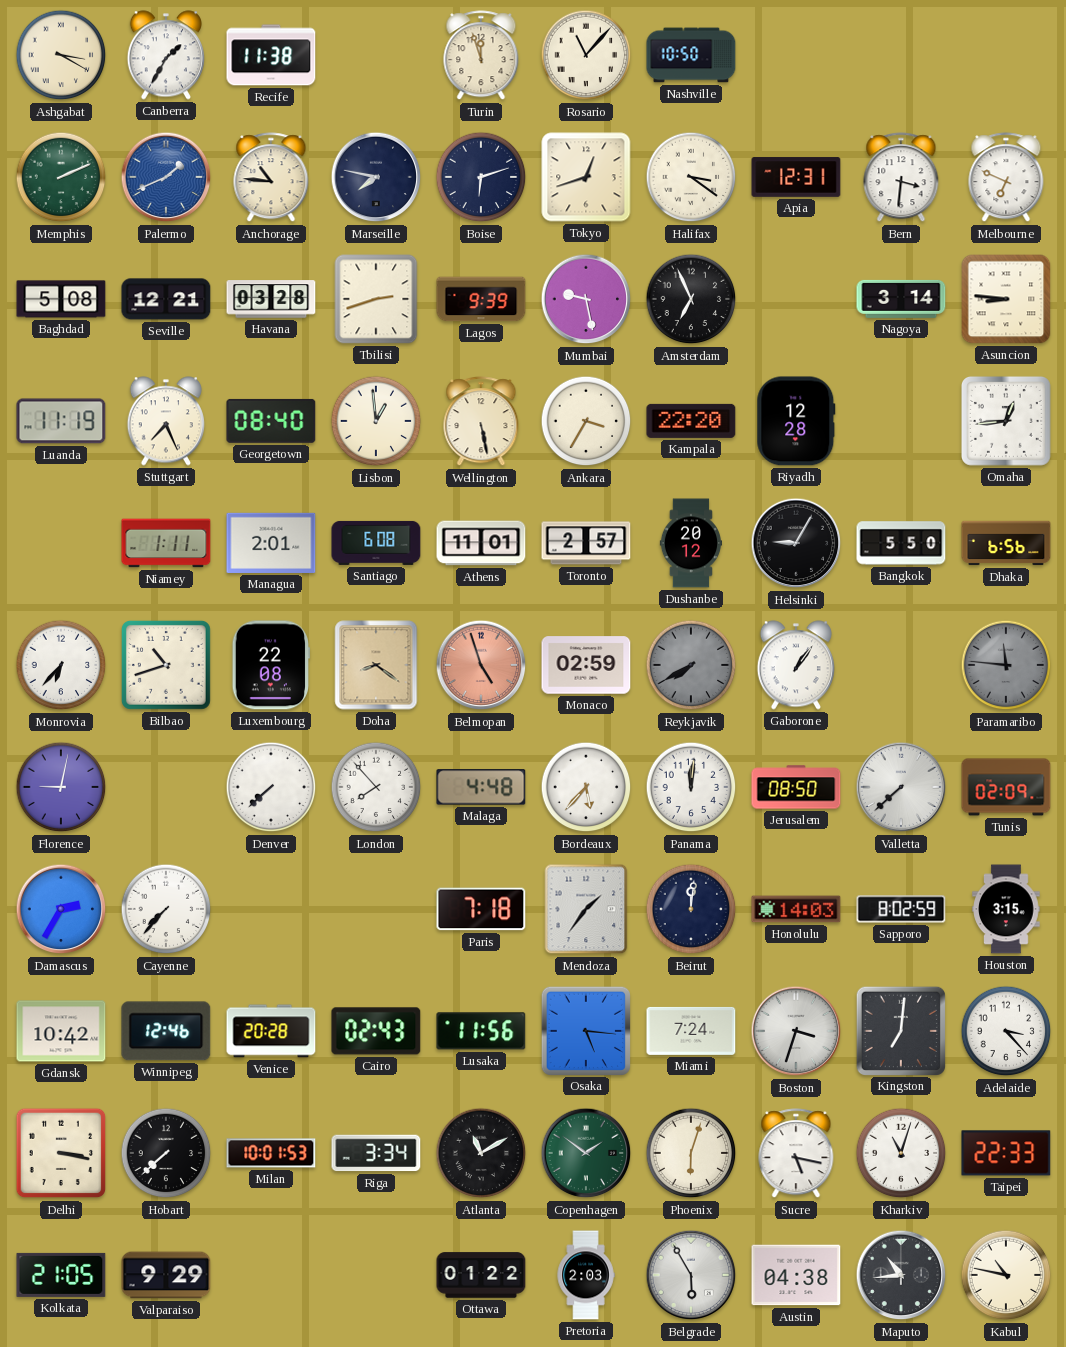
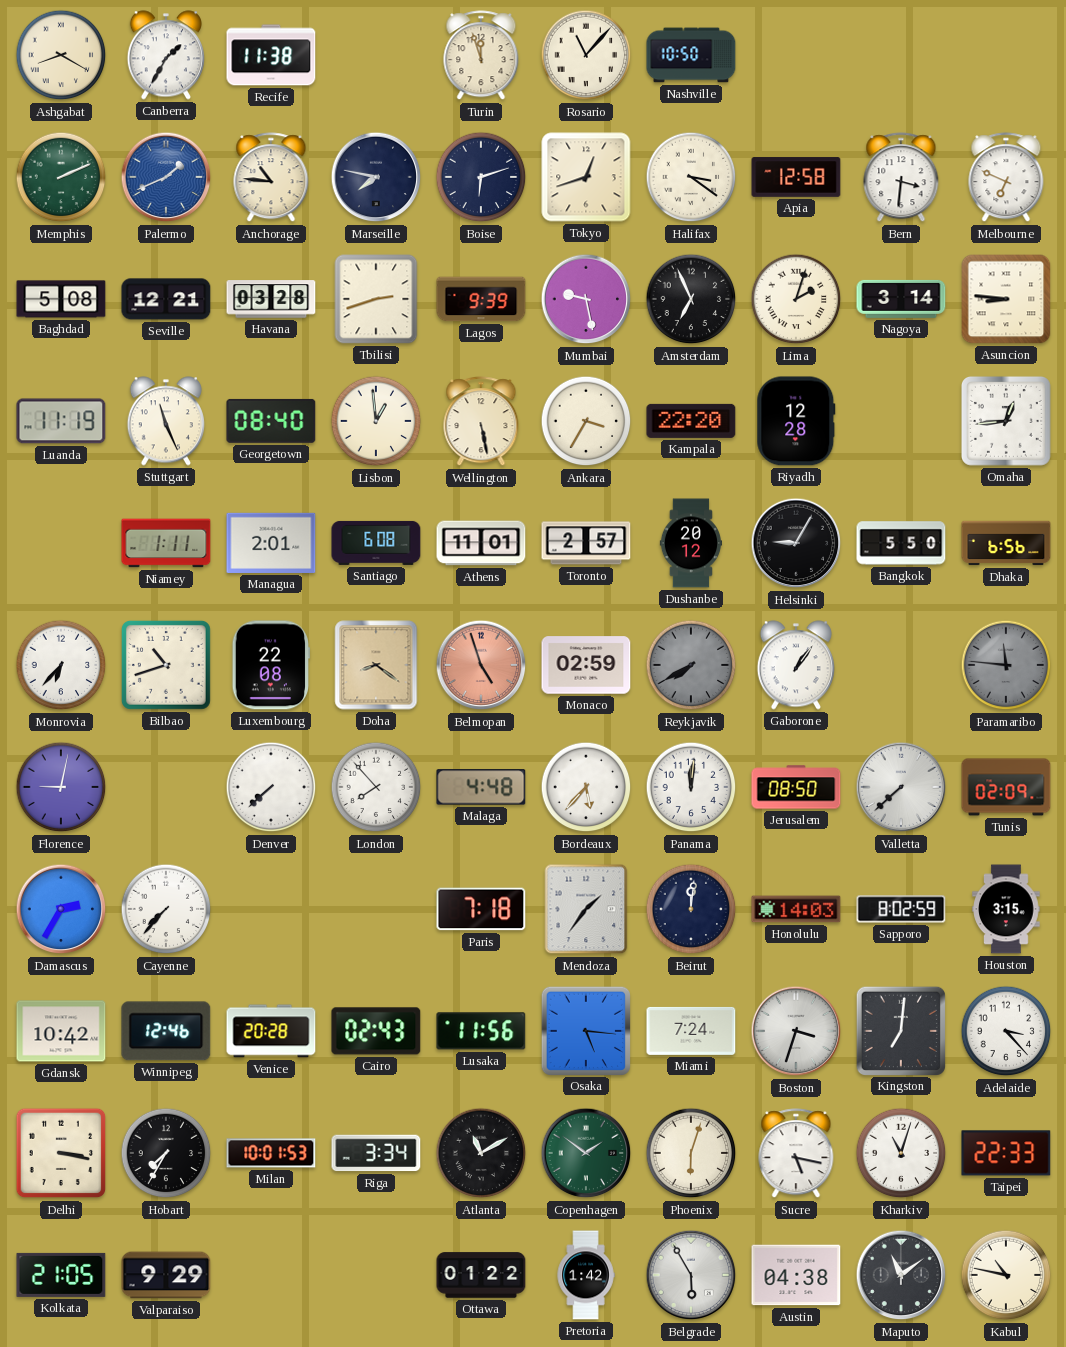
Ashgabat: 3:20 -> 8:20 (61, 55)
Apia: 12:31 -> 12:58 (796, 177)
Lima: none -> 2:03 (796, 299)
Stuttgart: 7:26 -> 11:26 (166, 421)
Hobart: 7:38 -> 7:35 (166, 1153)
Pretoria: 2:03 -> 1:42 (586, 1275)
Maputo: 10:44 -> 11:09 (901, 1275)
